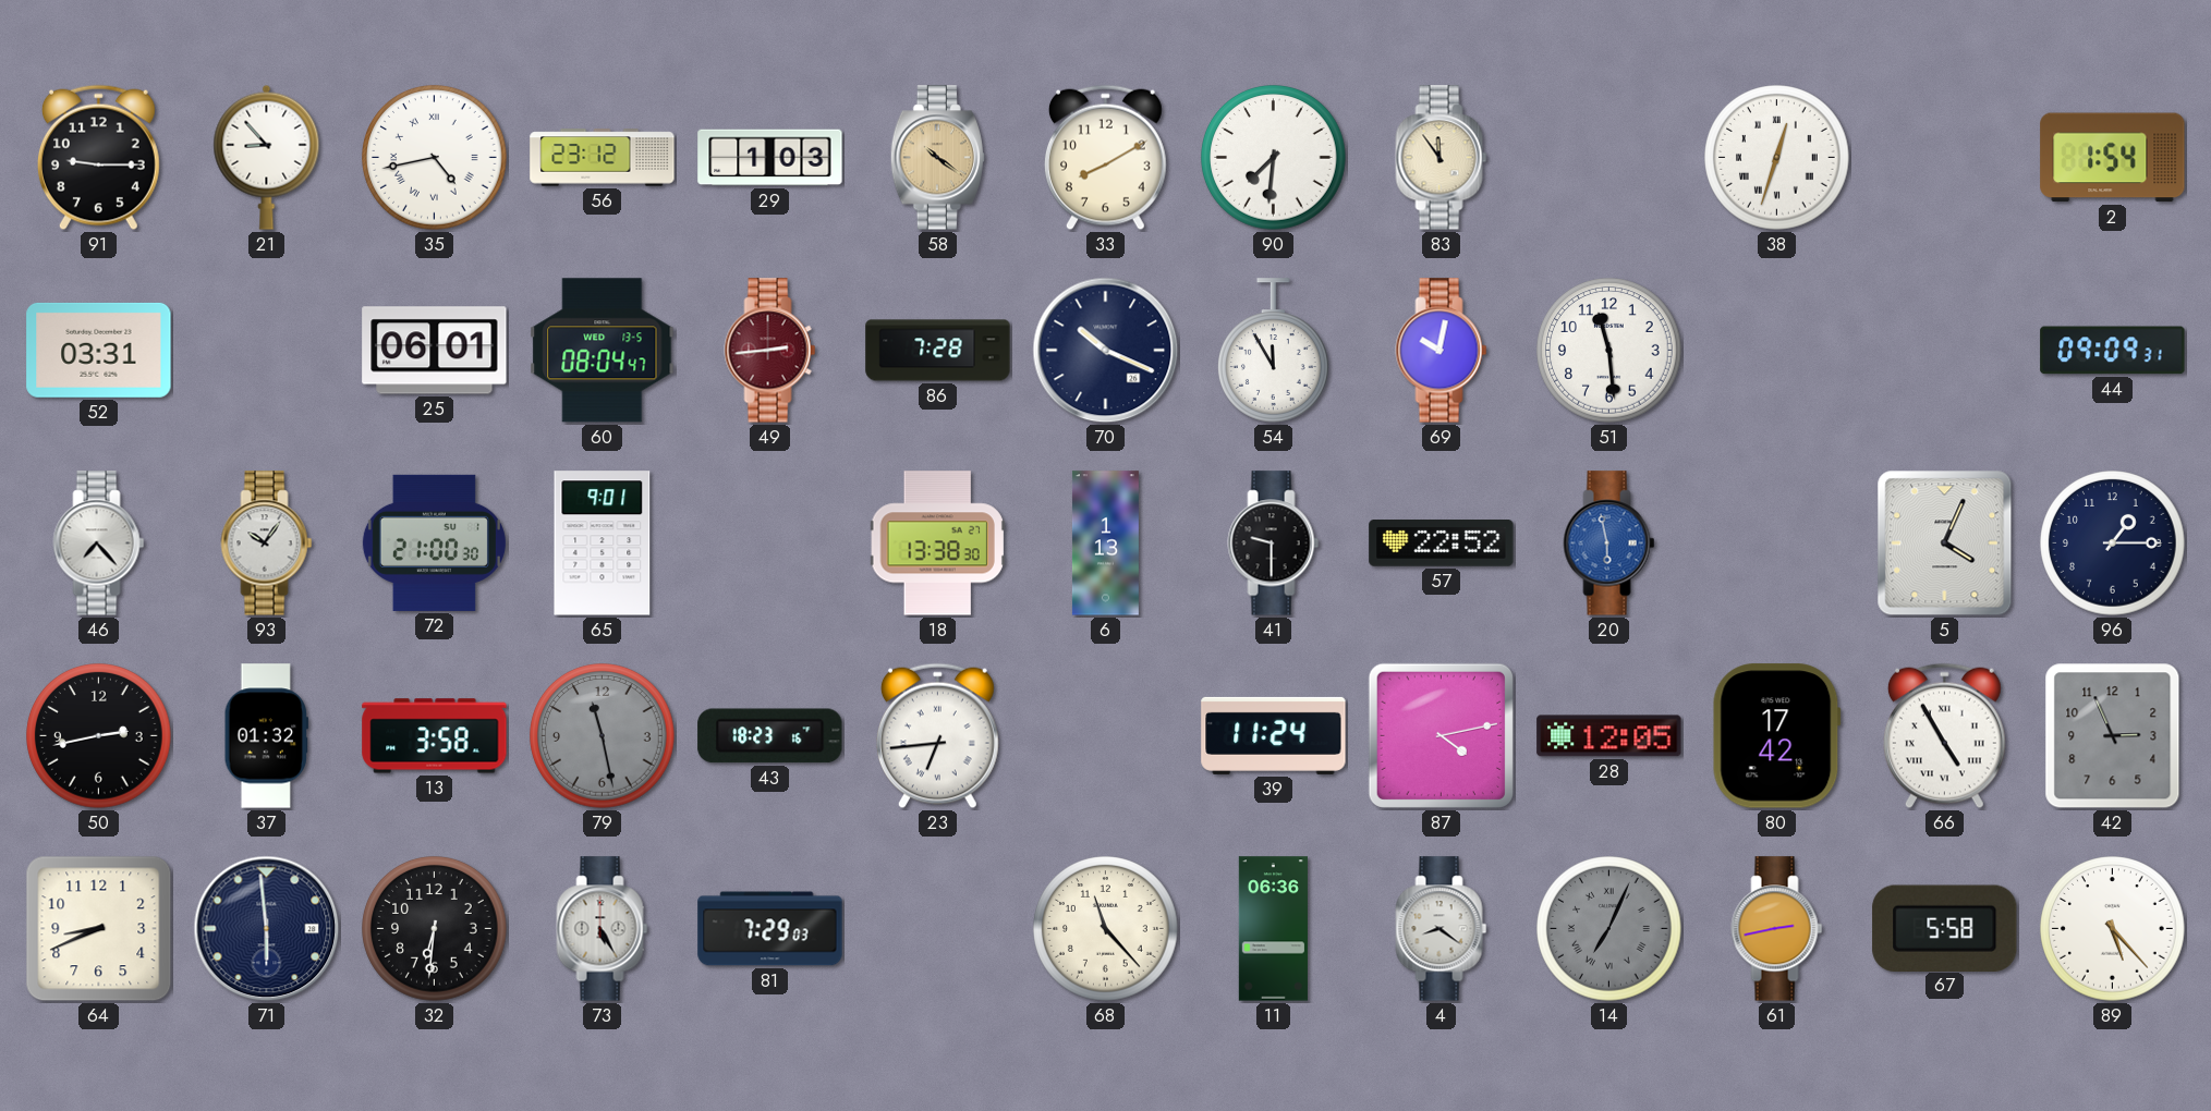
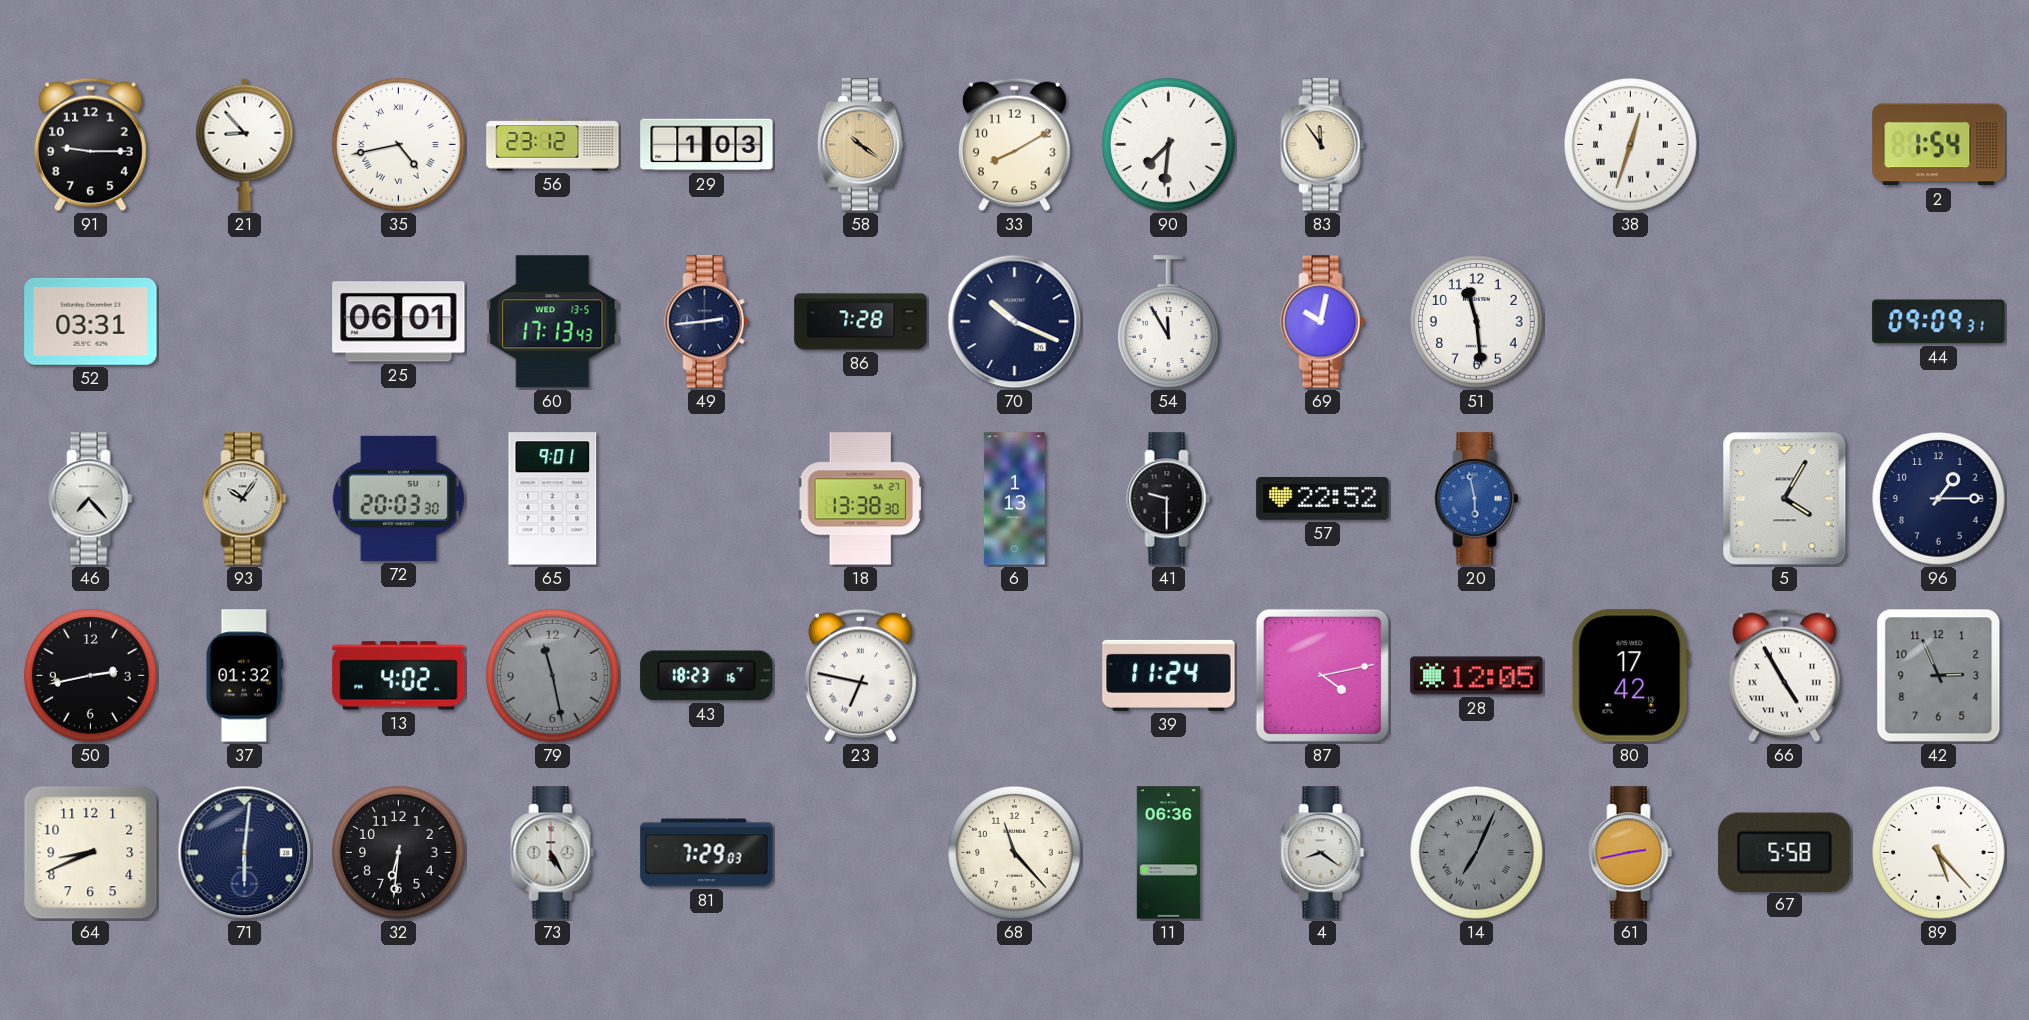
60: 08:04 -> 17:13 (553, 322)
49 dial: burgundy -> navy (707, 322)
72: 21:00 -> 20:03 (398, 498)
5: 4:04 -> 4:05 (1785, 499)
13: 3:58 -> 4:02 (399, 676)
23: 6:44 -> 6:47 (860, 676)
71: 5:59 -> 6:01 (245, 853)
